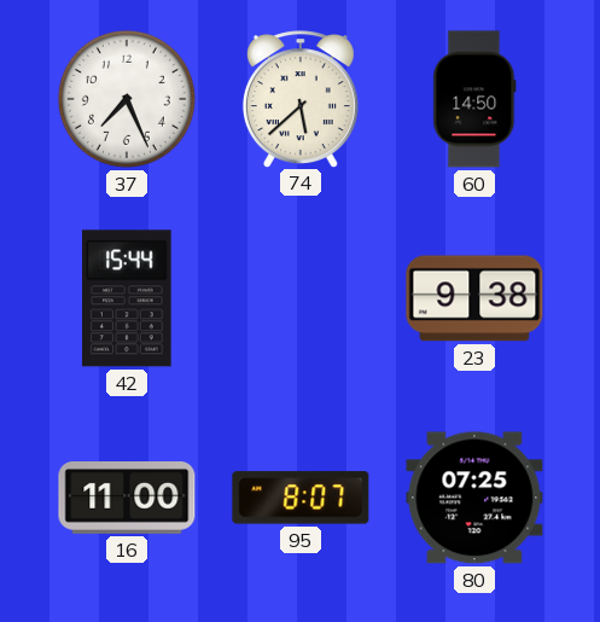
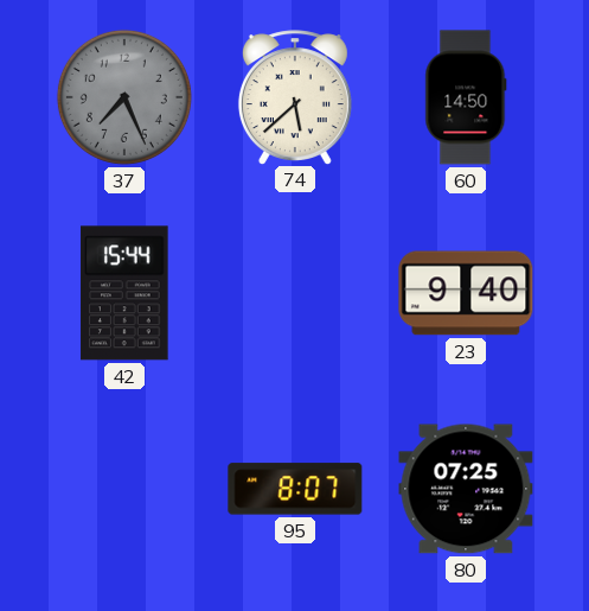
37 dial: white -> grey (124, 97)
23: 9:38 -> 9:40 (466, 293)
16: 11:00 -> none (127, 499)
